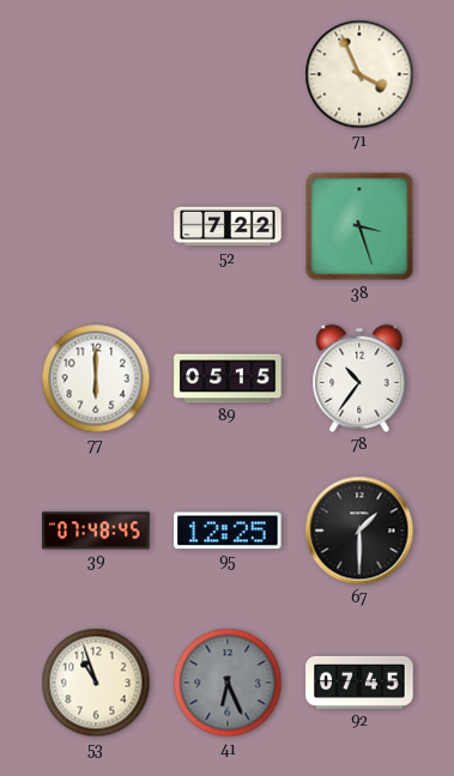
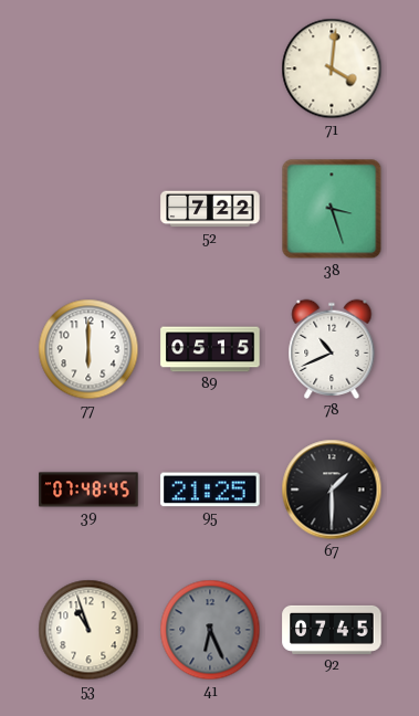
71: 3:56 -> 4:01 (332, 69)
78: 10:36 -> 10:41 (332, 349)
95: 12:25 -> 21:25 (210, 489)
